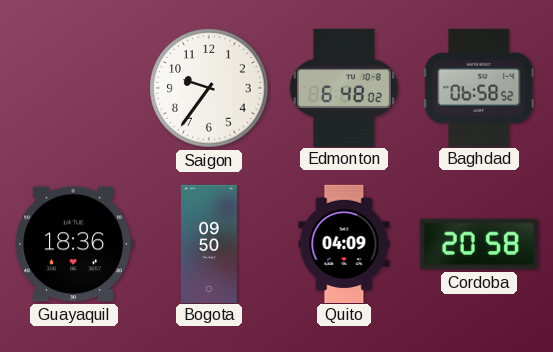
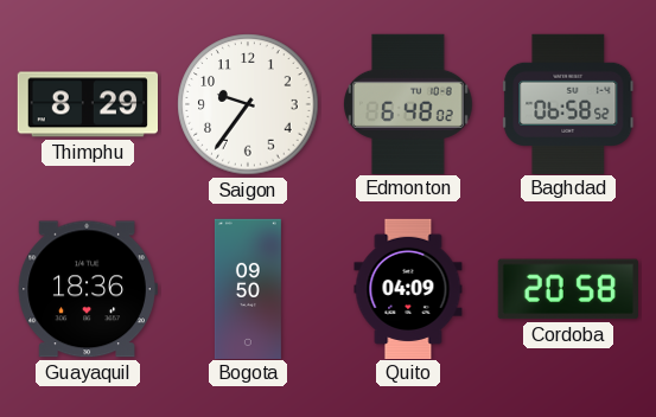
Thimphu: none -> 8:29 (87, 104)
